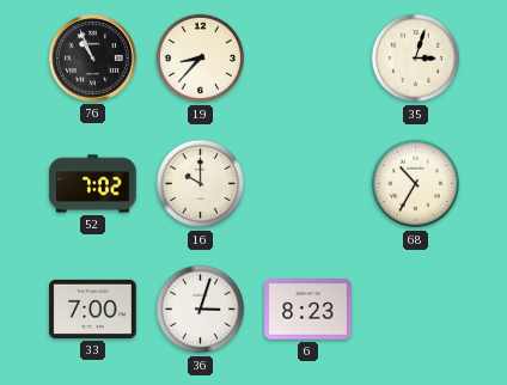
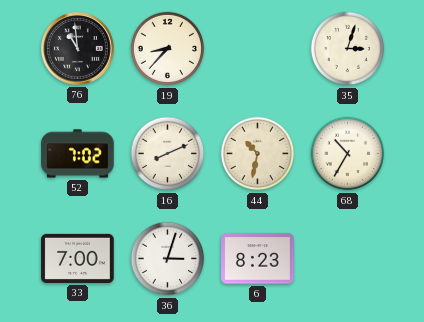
76: 10:56 -> 10:59 (78, 49)
16: 10:00 -> 8:11 (168, 154)
44: none -> 10:32 (258, 154)
